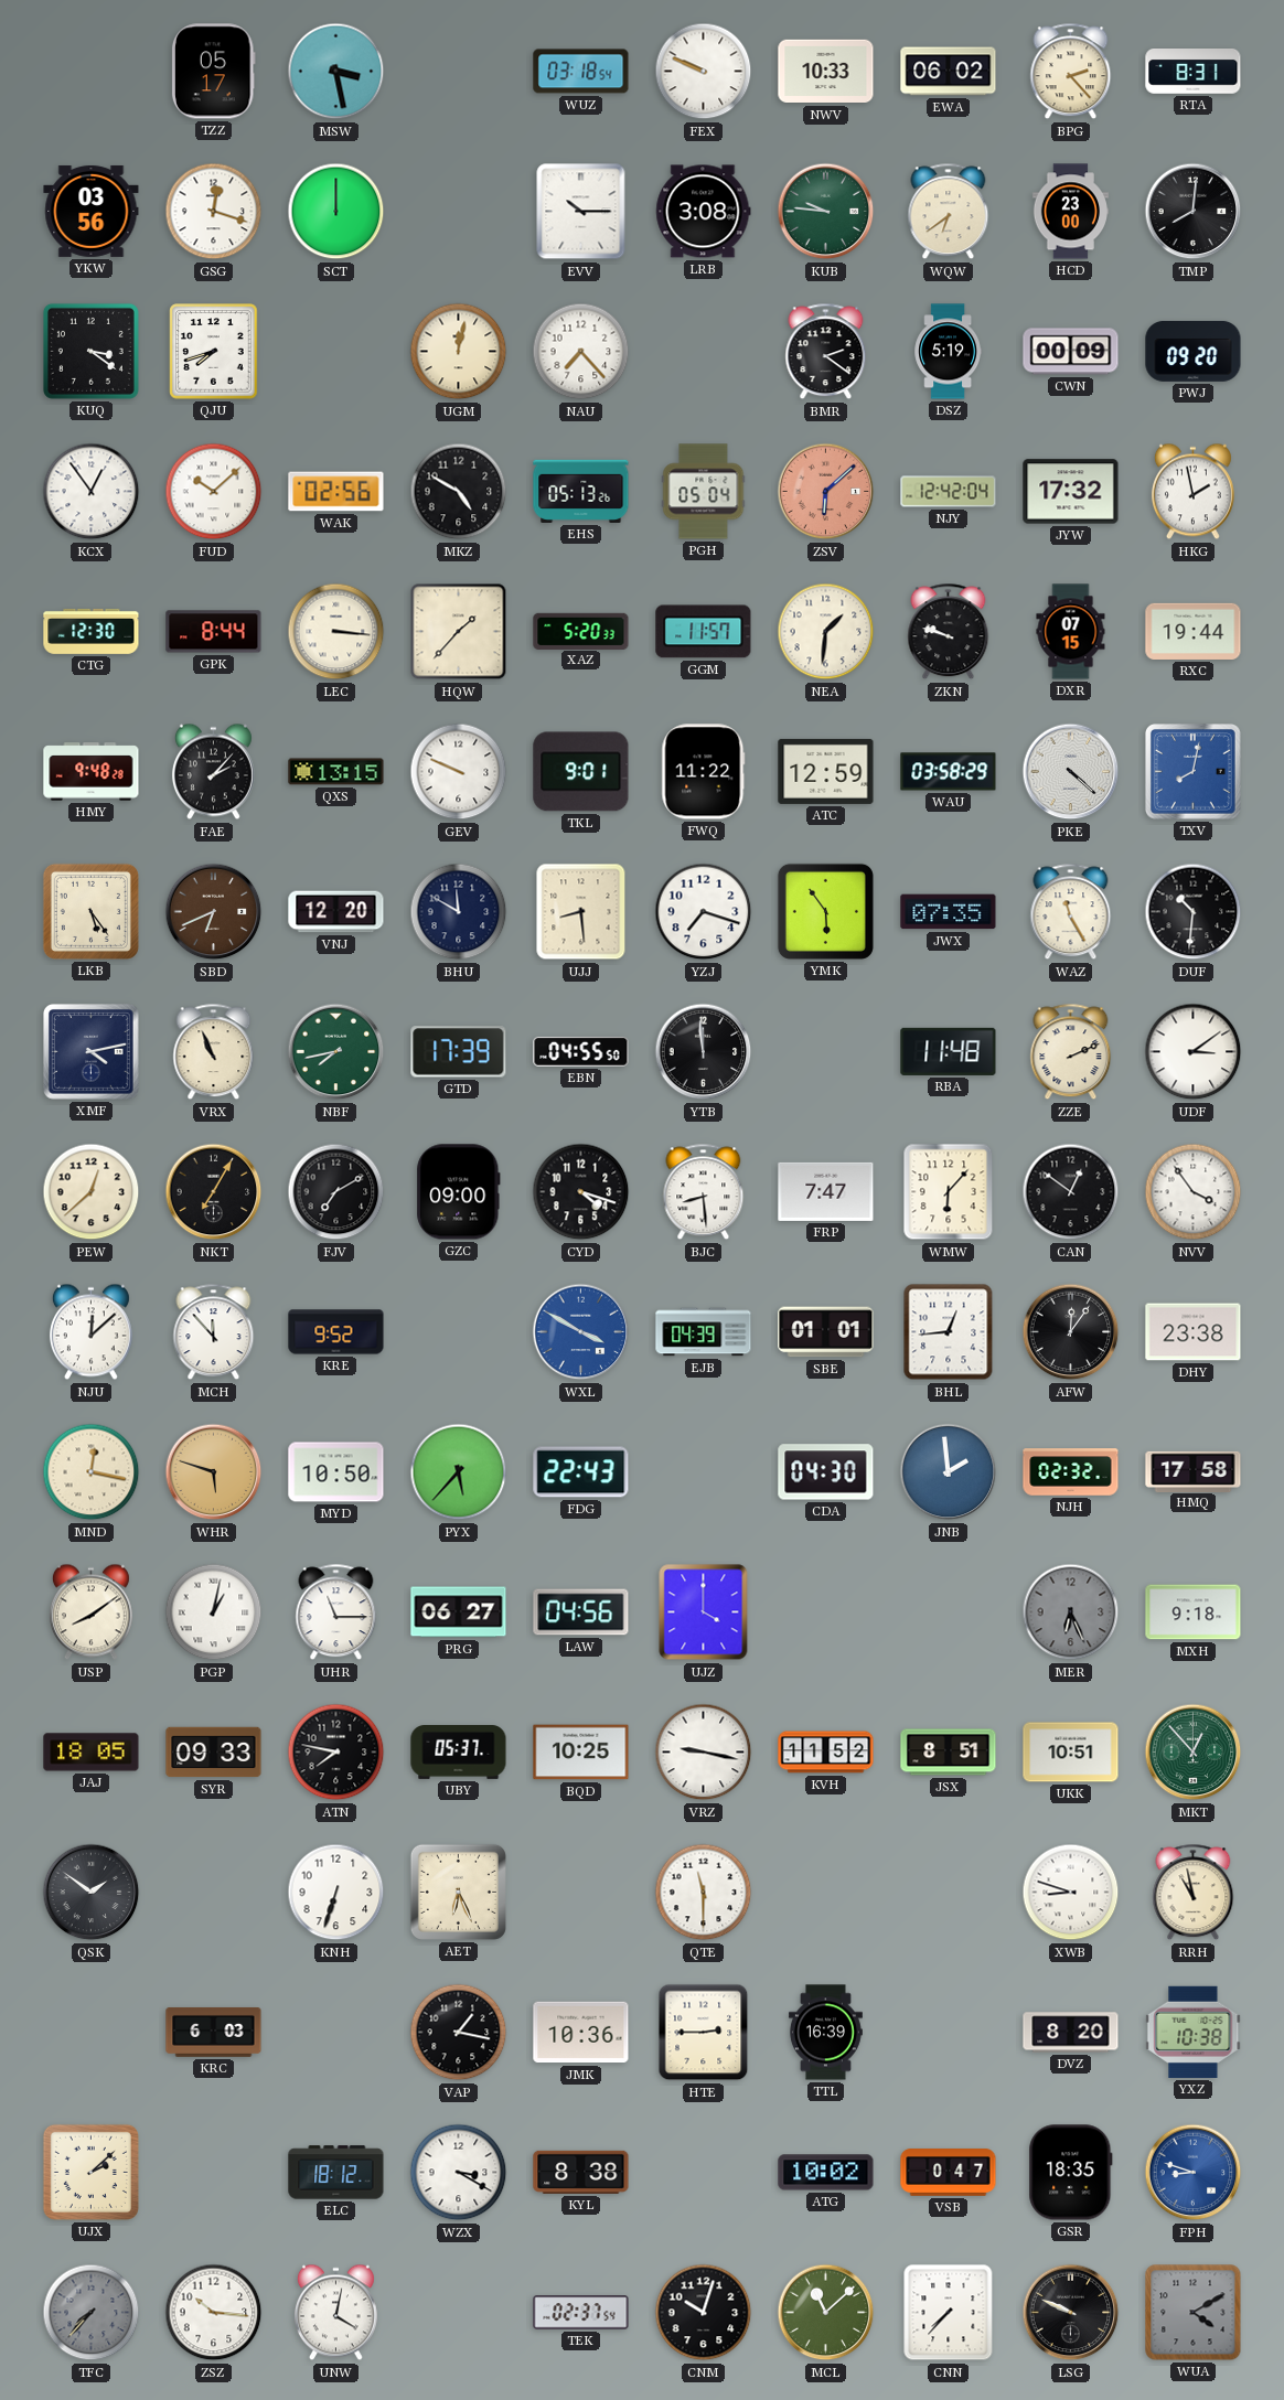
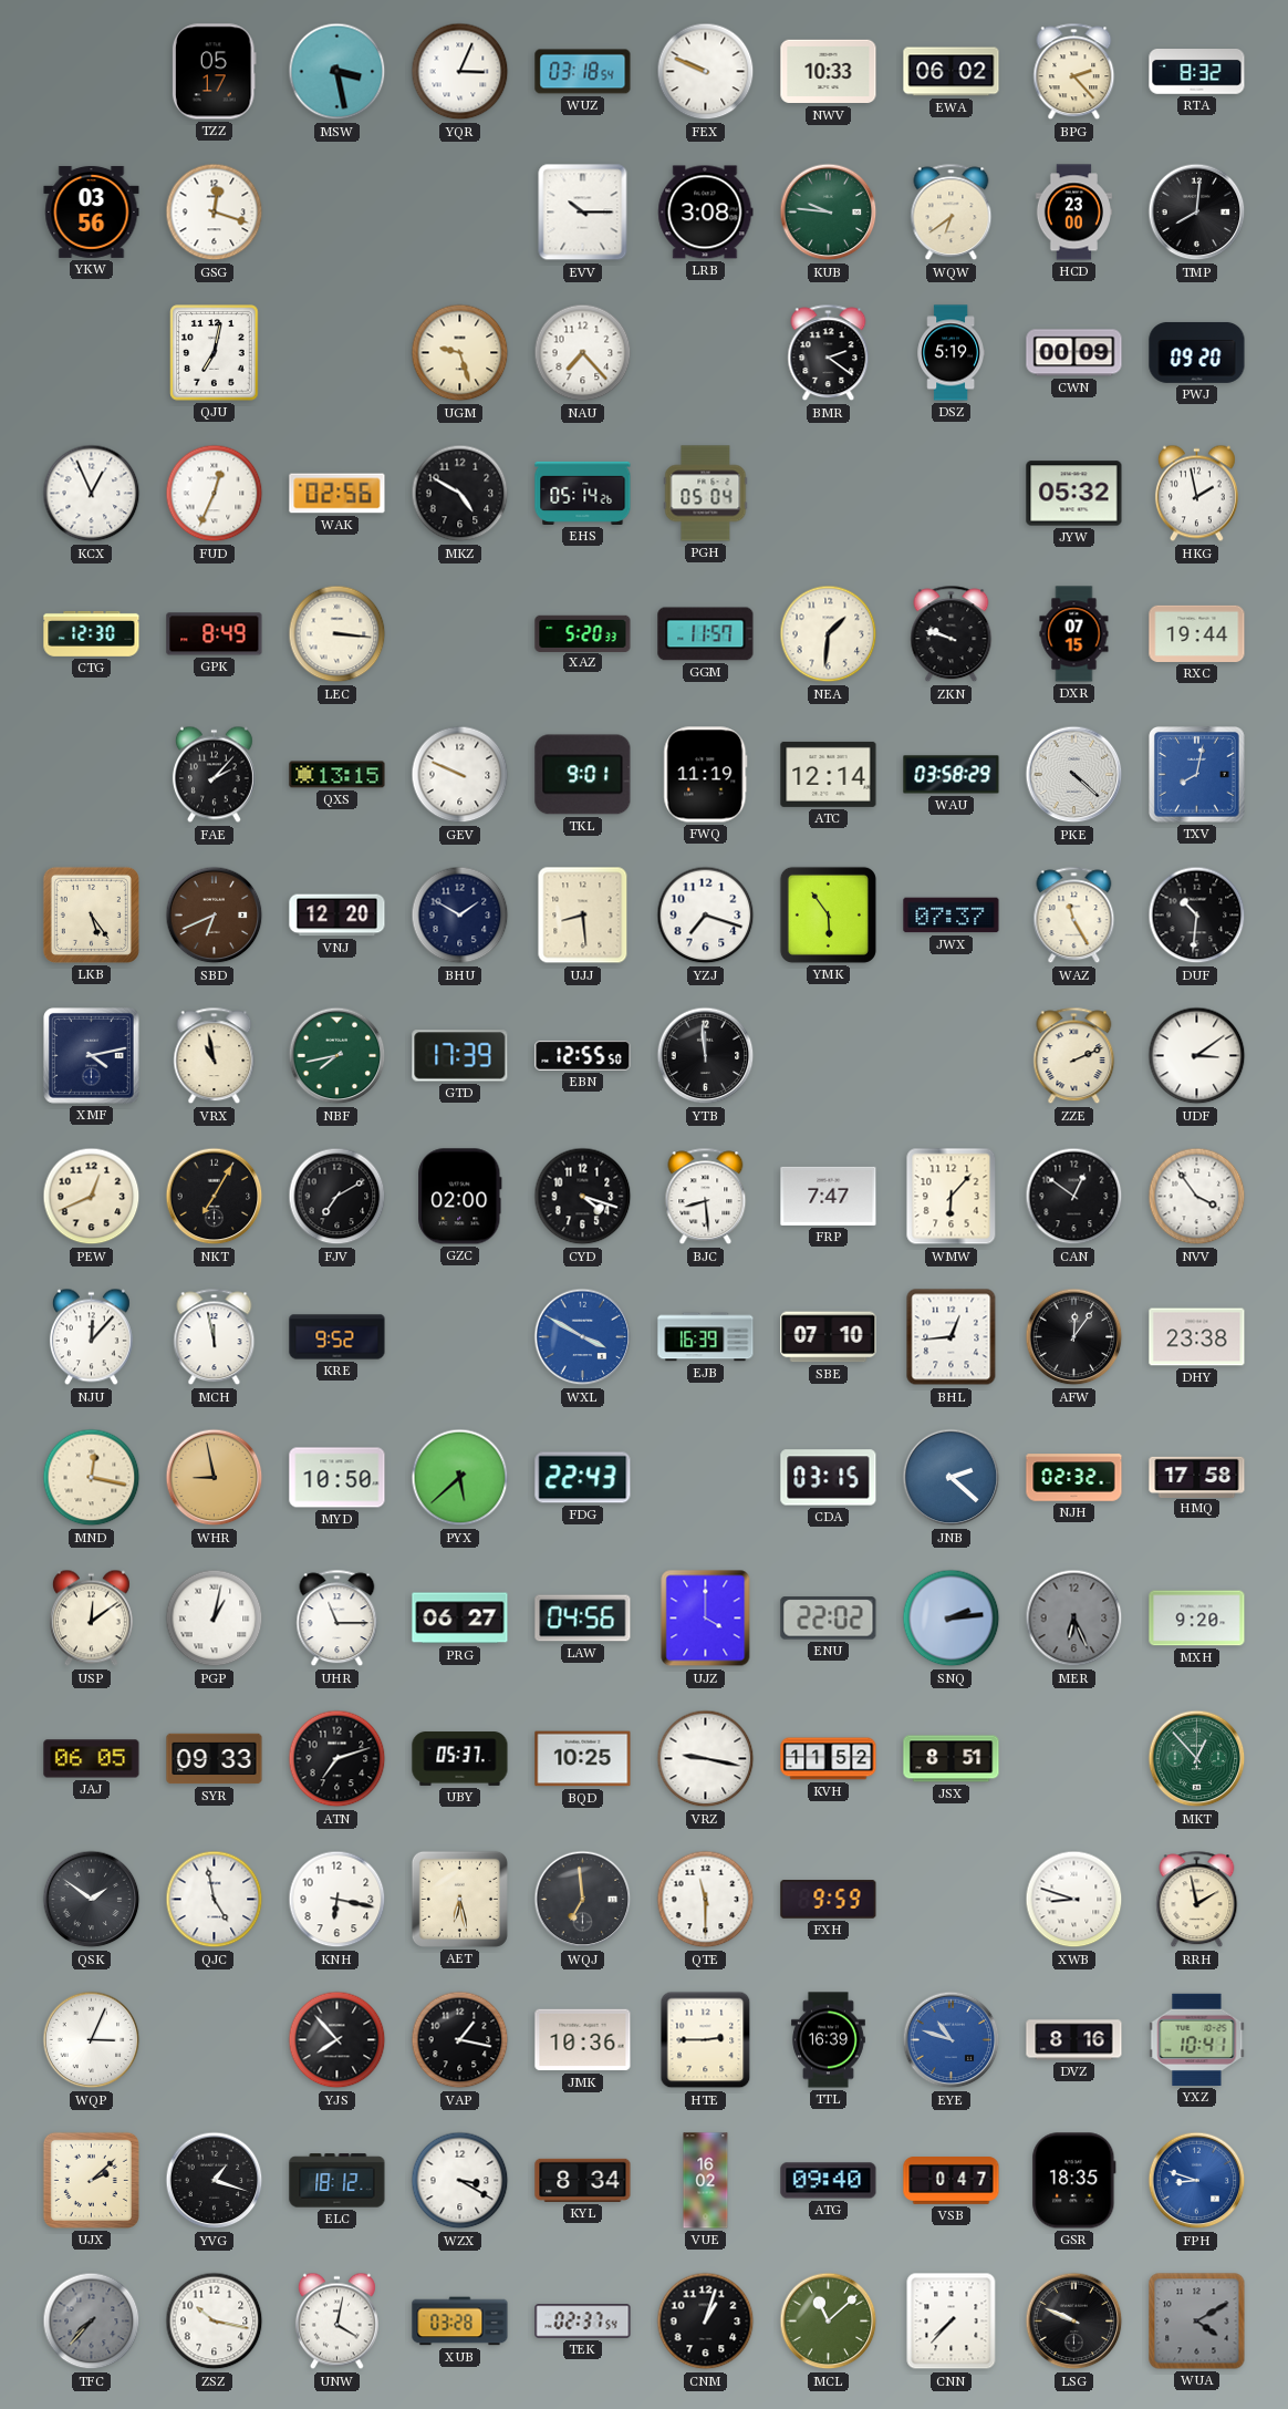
YQR: none -> 3:04 (460, 72)
RTA: 8:31 -> 8:32 (1197, 72)
SCT: 12:00 -> none (336, 212)
KUQ: 3:21 -> none (90, 351)
QJU: 7:42 -> 7:02 (215, 353)
UGM: 12:02 -> 9:27 (460, 353)
KCX: 12:54 -> 12:56 (92, 494)
FUD: 10:08 -> 12:34 (215, 494)
EHS: 05:13 -> 05:14 (583, 493)
ZSV: 6:08 -> none (826, 492)
NJY: 12:42 -> none (949, 492)
JYW: 17:32 -> 05:32 (1074, 494)
GPK: 8:44 -> 8:49 (215, 634)
HQW: 1:37 -> none (459, 632)
HMY: 9:48 -> none (92, 772)
FWQ: 11:22 -> 11:19 (706, 775)
ATC: 12:59 -> 12:14 (829, 774)
BHU: 11:50 -> 1:50 (460, 916)
JWX: 07:35 -> 07:37 (952, 916)
VRX: 10:56 -> 10:58 (215, 1056)
EBN: 04:55 -> 12:55 (583, 1055)
RBA: 11:48 -> none (949, 1051)
PEW: 12:38 -> 12:41 (92, 1197)
GZC: 09:00 -> 02:00 (460, 1197)
NJU: 12:08 -> 12:07 (91, 1337)
MCH: 11:53 -> 11:58 (215, 1337)
EJB: 04:39 -> 16:39 (706, 1337)
SBE: 01:01 -> 07:10 (829, 1337)
WHR: 5:48 -> 8:58 (215, 1478)
PYX: 5:37 -> 5:38 (460, 1478)
CDA: 04:30 -> 03:15 (829, 1478)
JNB: 1:59 -> 2:22 (952, 1478)
USP: 8:09 -> 12:09 (91, 1619)
ENU: none -> 22:02 (829, 1619)
SNQ: none -> 2:14 (952, 1619)
MXH: 9:18 -> 9:20 (1197, 1619)
JAJ: 18:05 -> 06:05 (92, 1759)
ATN: 7:47 -> 7:12 (337, 1759)
UKK: 10:51 -> none (1071, 1753)
QJC: none -> 4:58 (215, 1900)
KNH: 6:33 -> 6:17 (337, 1900)
AET: 6:26 -> 6:28 (459, 1899)
WQJ: none -> 6:59 (583, 1900)
FXH: none -> 9:59 (829, 1900)
RRH: 10:58 -> 1:58 (1197, 1900)
WQP: none -> 3:04 (92, 2040)
KRC: 6:03 -> none (214, 2032)
YJS: none -> 7:53 (337, 2040)
EYE: none -> 10:48 (952, 2040)
DVZ: 8:20 -> 8:16 (1074, 2040)
YXZ: 10:38 -> 10:41 (1197, 2039)
YVG: none -> 1:18 (215, 2181)
KYL: 8:38 -> 8:34 (583, 2180)
VUE: none -> 16:02 (706, 2181)
ATG: 10:02 -> 09:40 (829, 2181)
ZSZ: 10:16 -> 10:17 (215, 2322)
XUB: none -> 03:28 (460, 2322)
CNM: 10:03 -> 1:03 (706, 2322)
